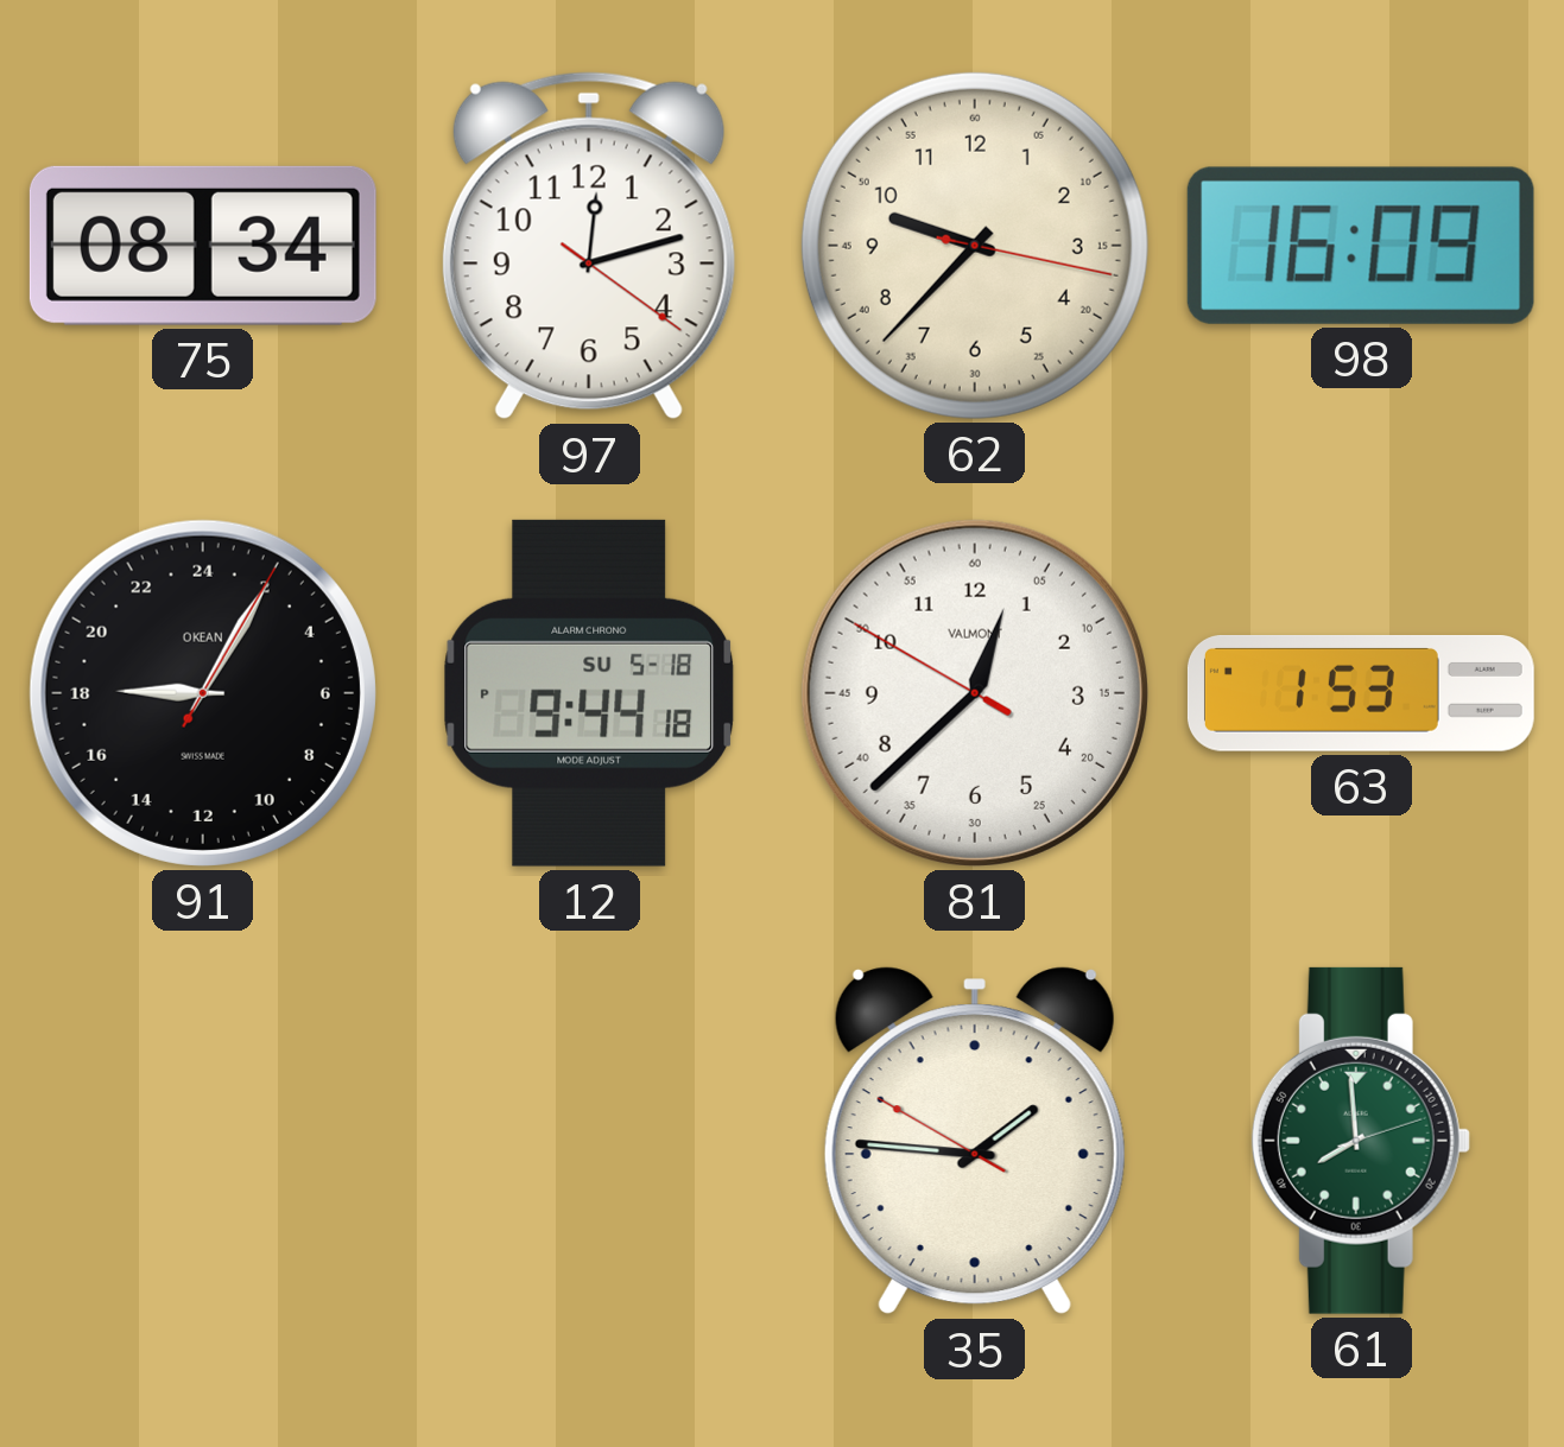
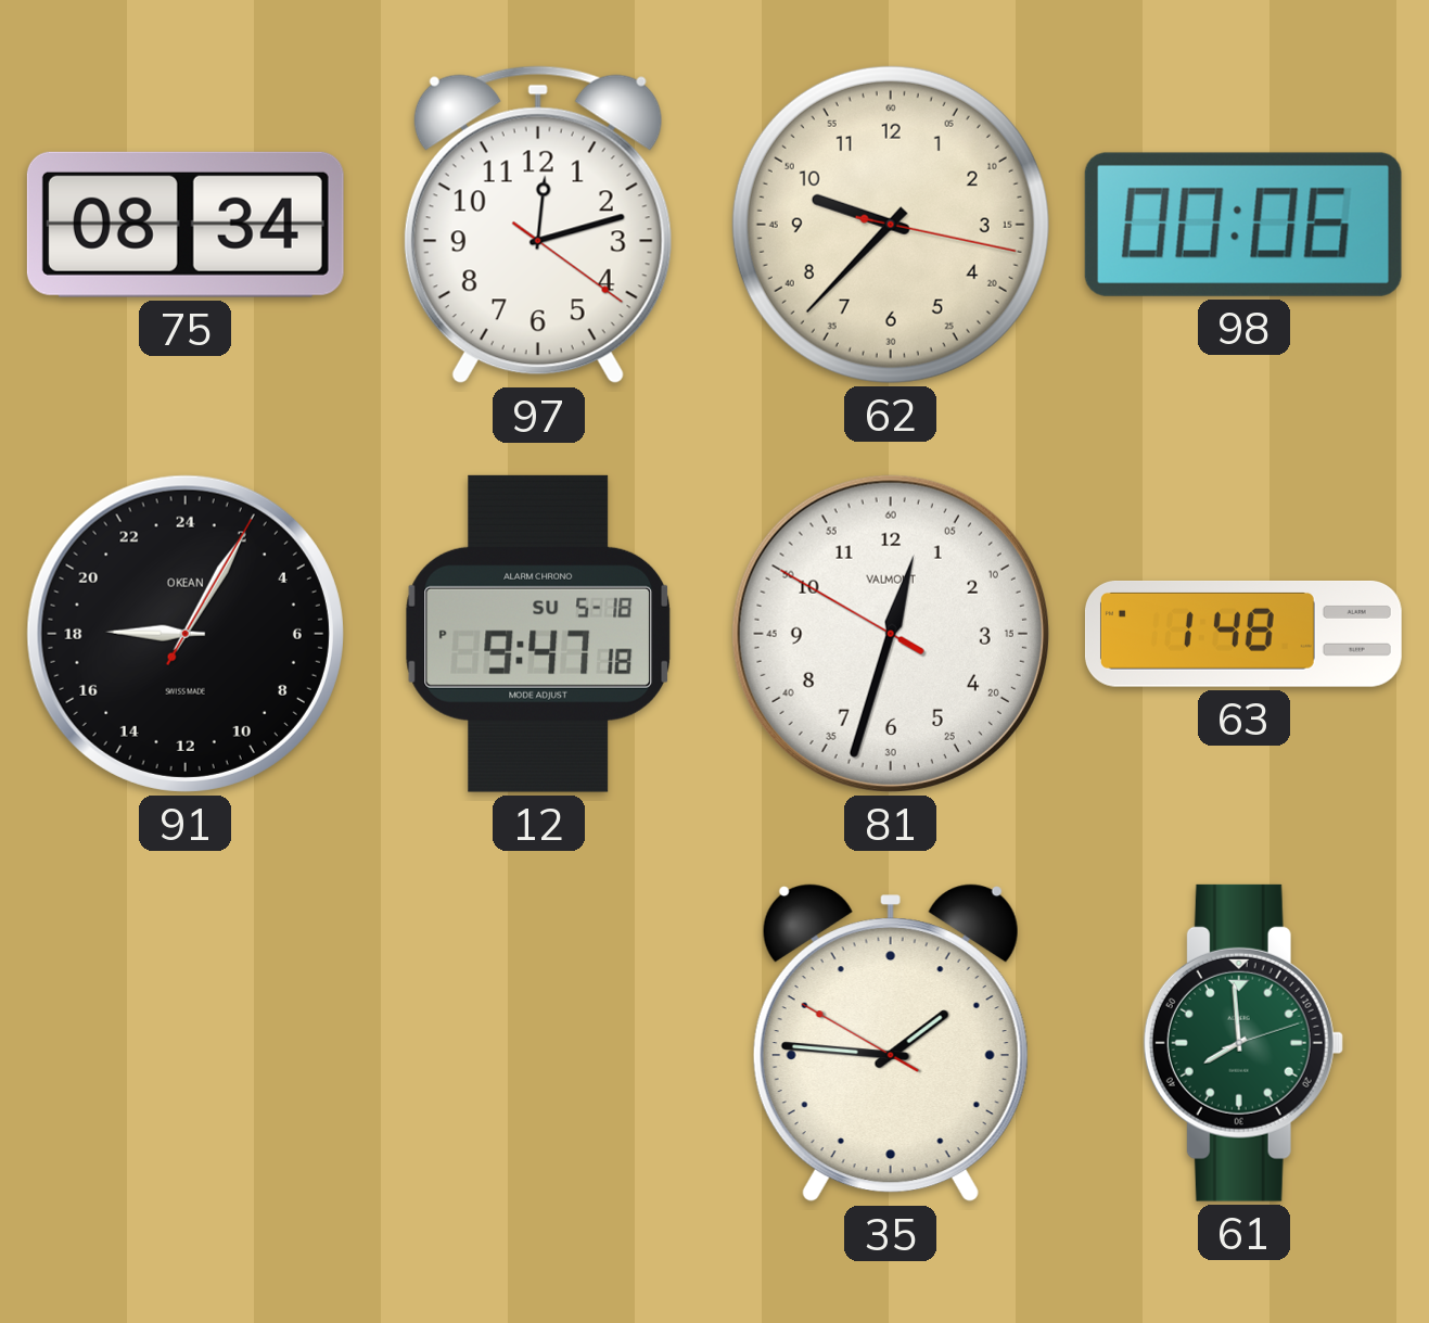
98: 16:09 -> 00:06 (1243, 225)
12: 9:44 -> 9:47 (538, 634)
81: 12:37 -> 12:32 (891, 634)
63: 1:53 -> 1:48 (1243, 635)
